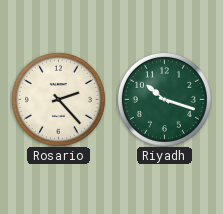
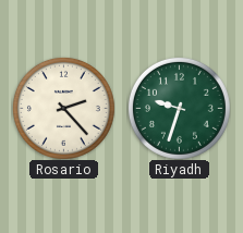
Riyadh: 10:18 -> 9:33 (179, 108)
